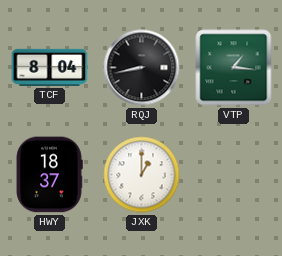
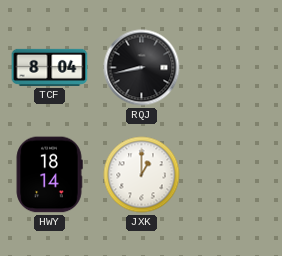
VTP: 1:16 -> none (234, 68)
HWY: 18:37 -> 18:14 (49, 175)
